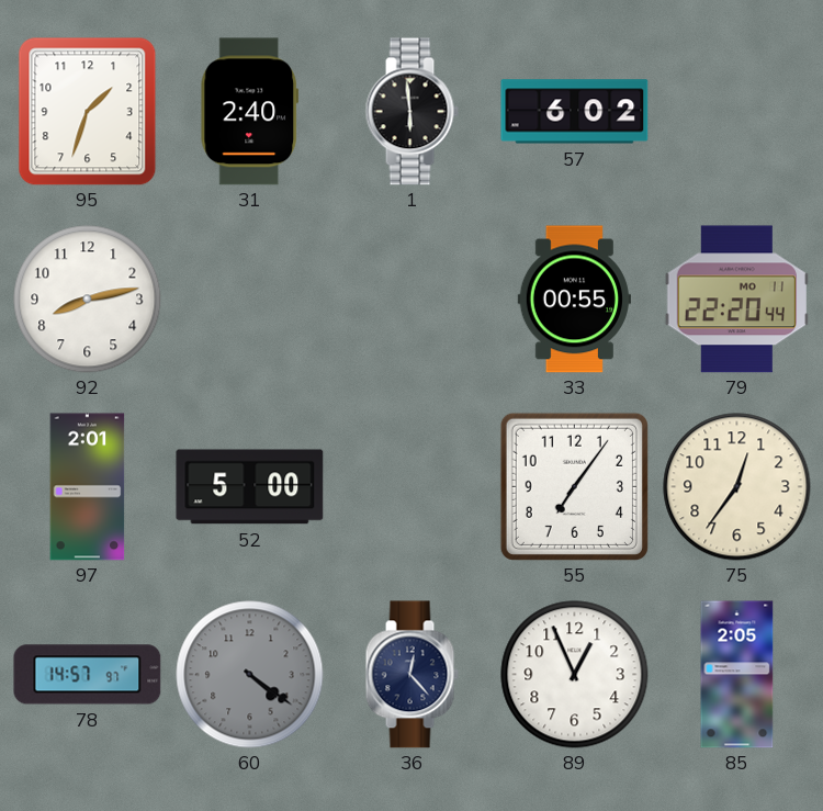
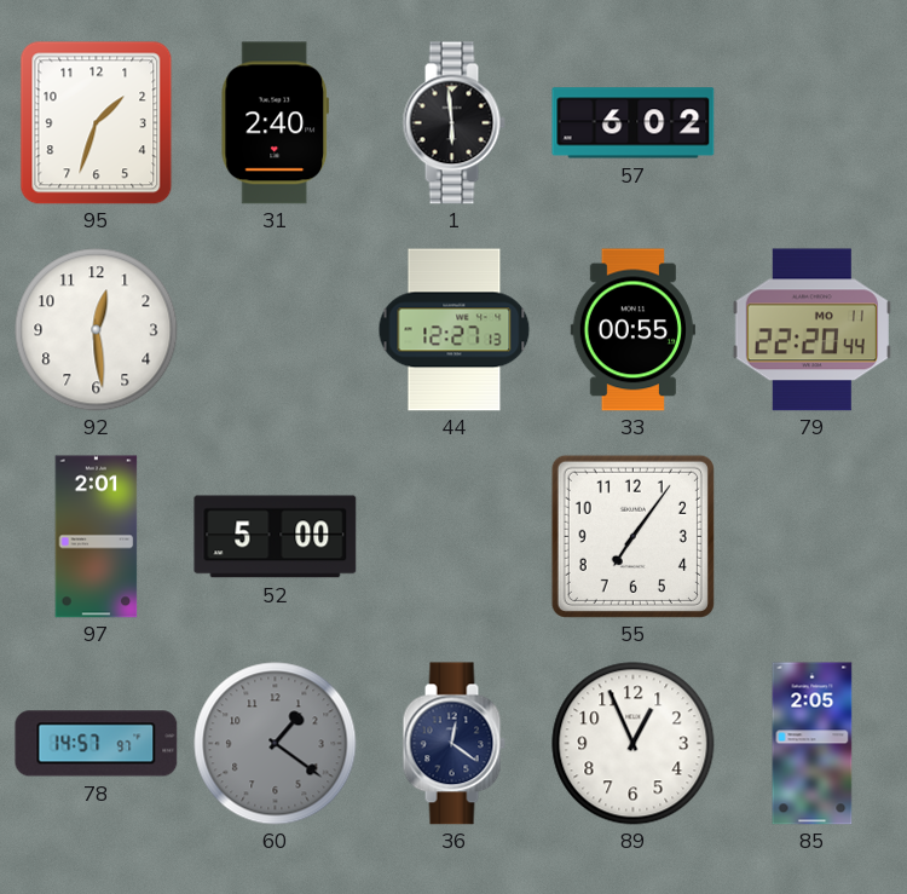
92: 8:13 -> 12:29 (97, 330)
44: none -> 12:27 (455, 330)
75: 12:36 -> none (737, 487)
60: 4:21 -> 1:21 (276, 744)
36: 12:23 -> 12:21 (453, 744)
